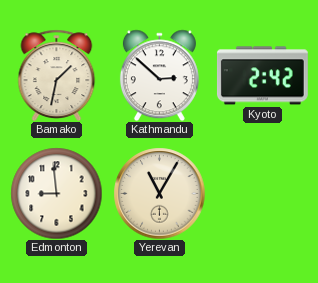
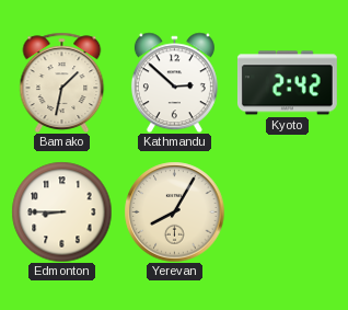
Edmonton: 8:59 -> 8:45 (61, 211)
Yerevan: 11:05 -> 8:05 (174, 211)
